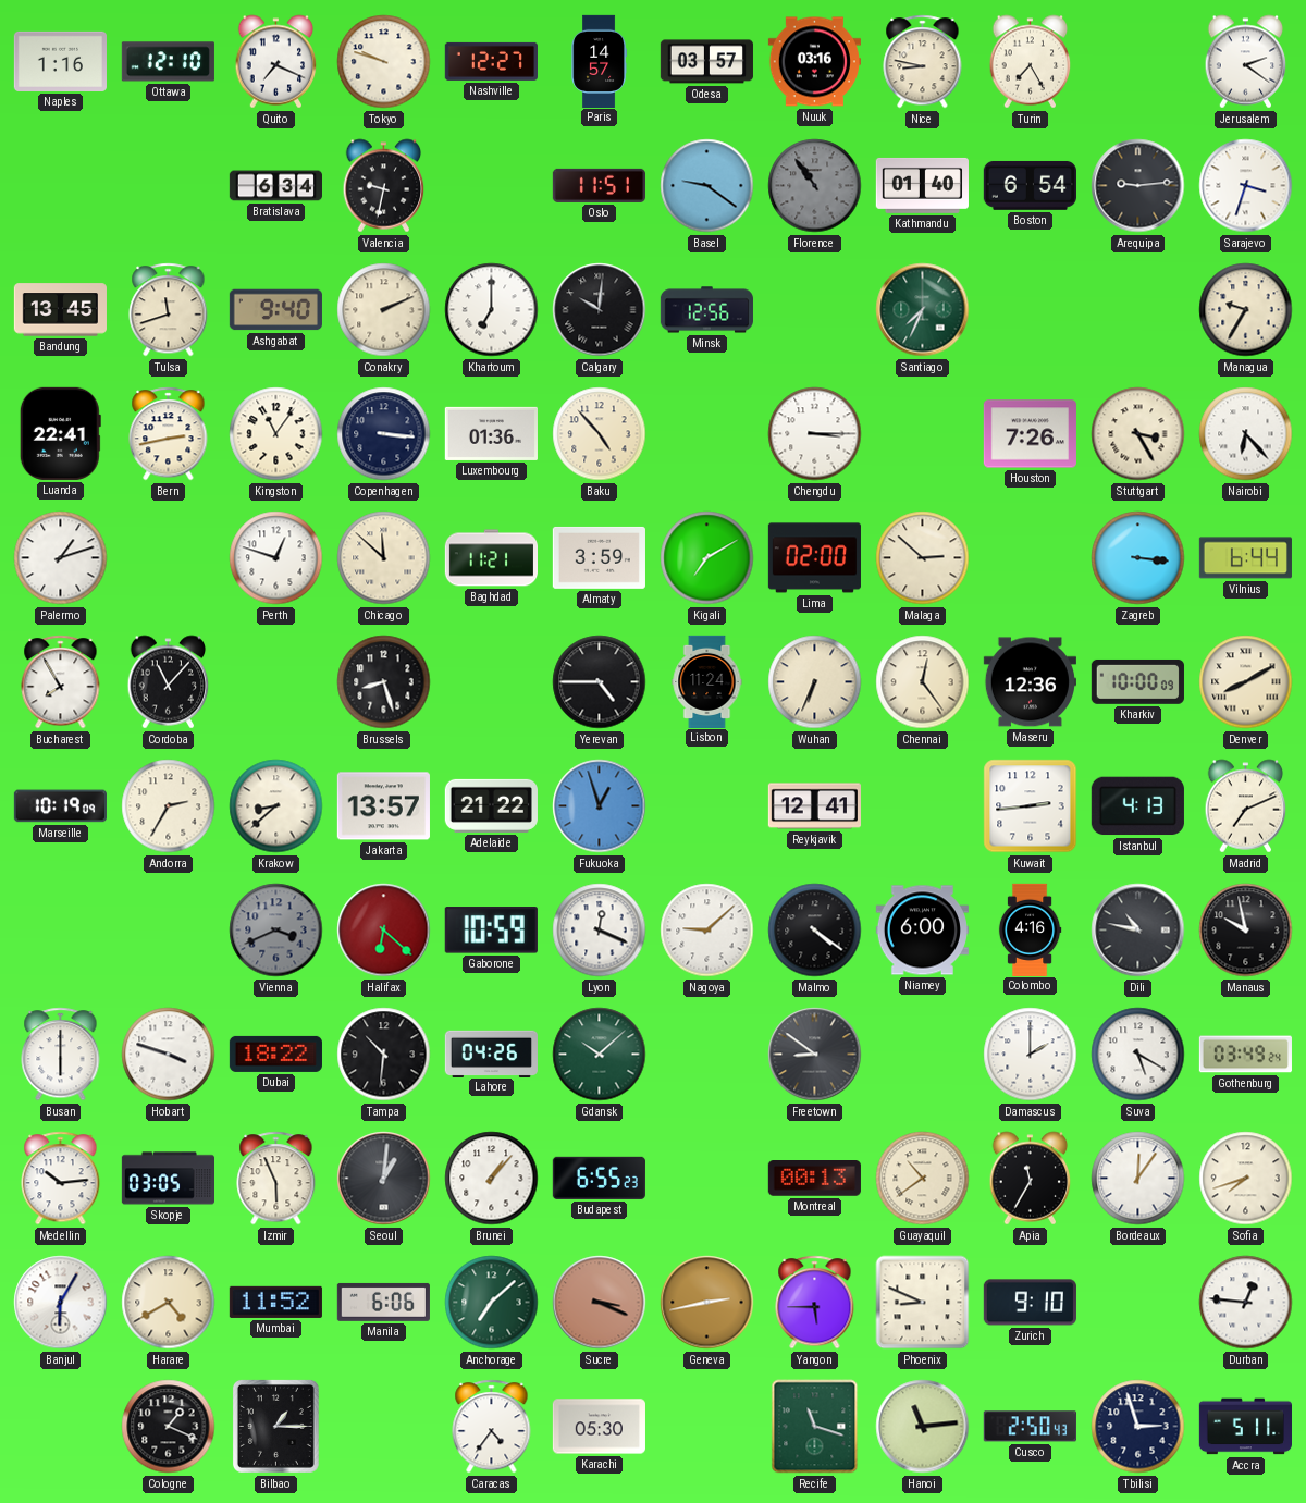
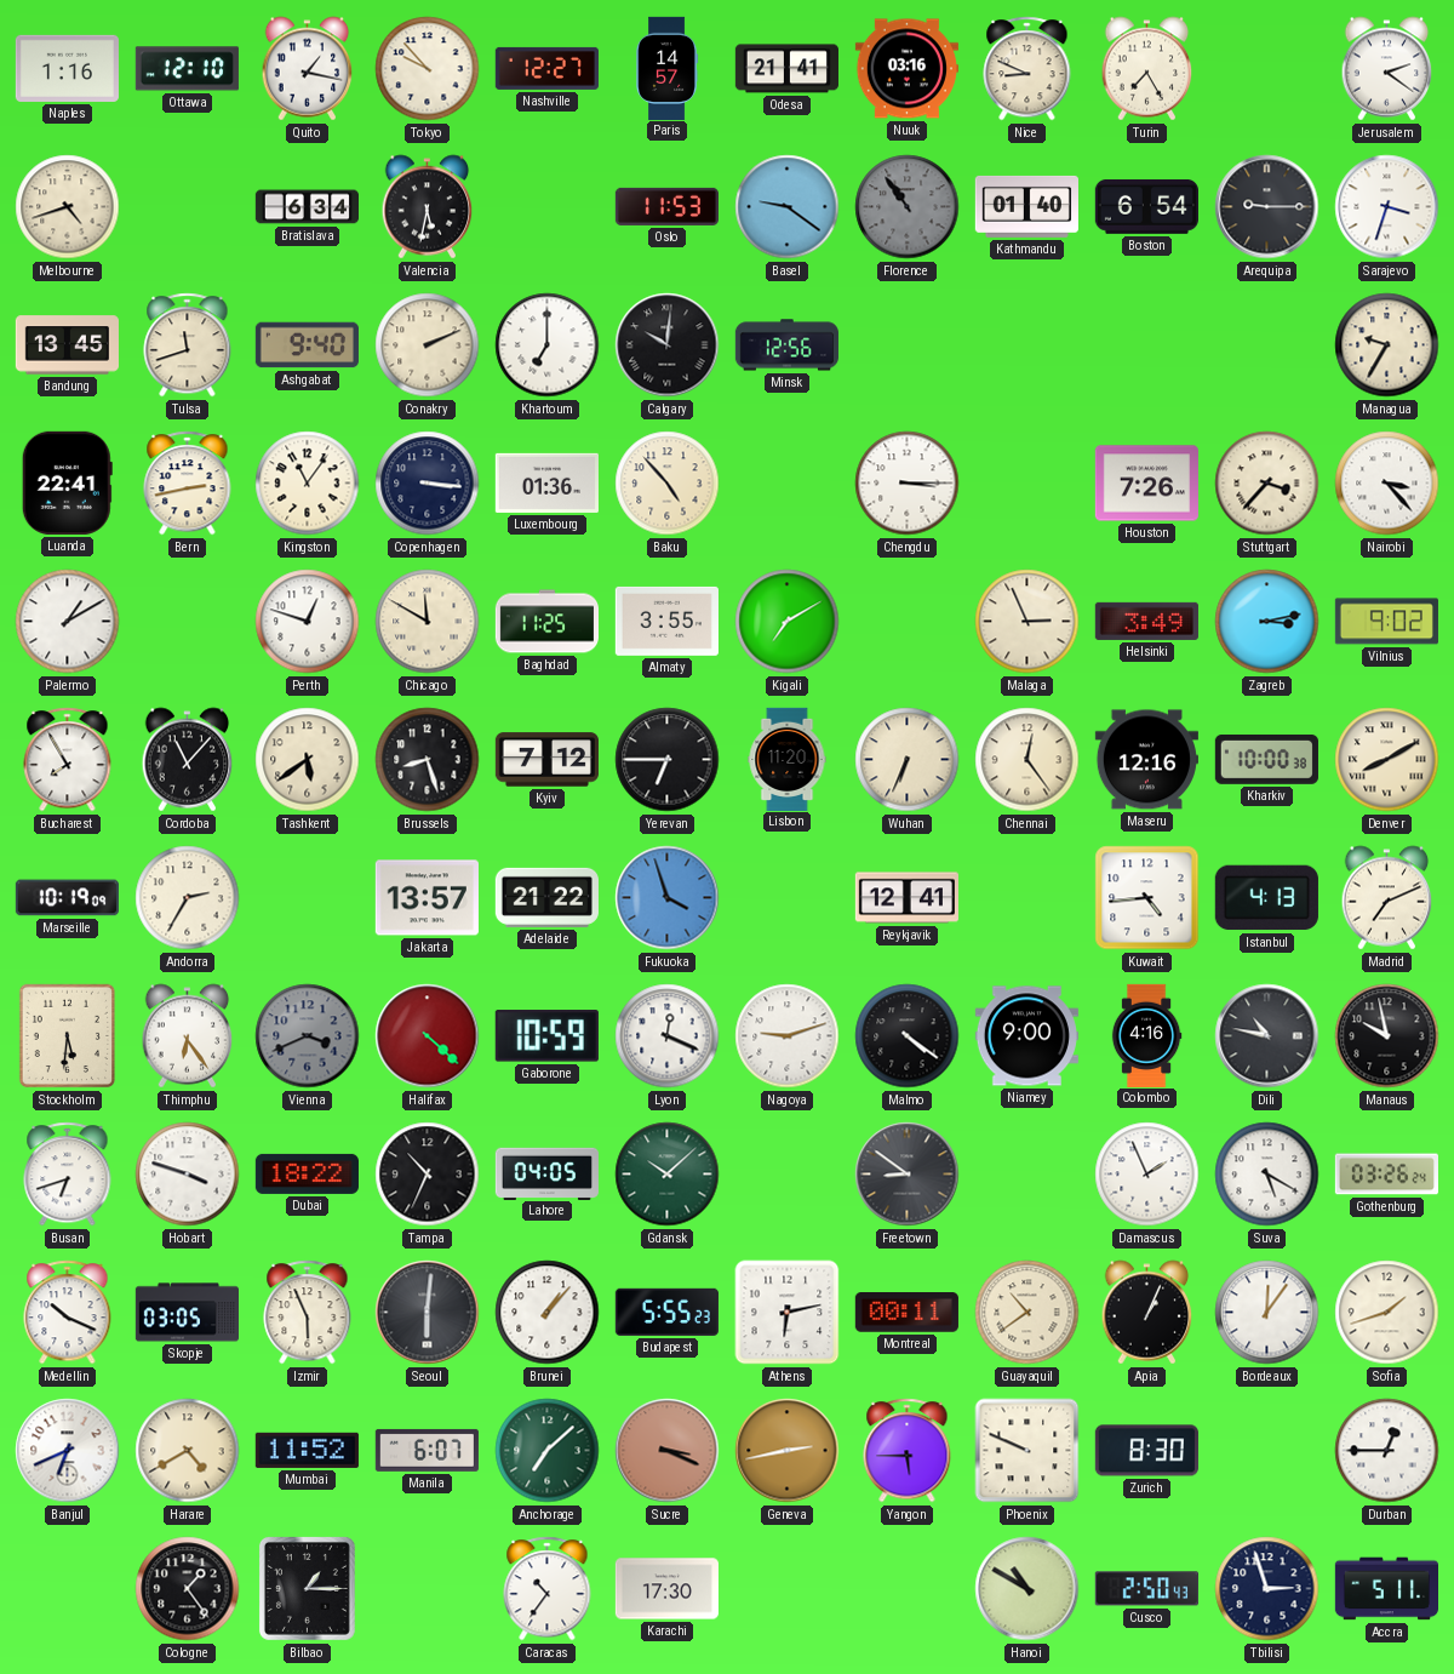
Quito: 7:19 -> 1:17 (308, 69)
Tokyo: 9:48 -> 9:53 (428, 69)
Odesa: 03:57 -> 21:41 (786, 69)
Nice: 8:47 -> 8:49 (1027, 69)
Melbourne: none -> 4:42 (68, 207)
Valencia: 9:32 -> 5:32 (428, 207)
Oslo: 11:51 -> 11:53 (666, 206)
Arequipa: 9:14 -> 9:15 (1267, 207)
Santiago: 7:34 -> none (923, 310)
Stuttgart: 3:25 -> 3:37 (1267, 484)
Nairobi: 6:23 -> 3:23 (1387, 484)
Palermo: 1:12 -> 1:10 (68, 622)
Chicago: 11:52 -> 11:50 (428, 622)
Baghdad: 11:21 -> 11:25 (546, 622)
Almaty: 3:59 -> 3:55 (666, 621)
Lima: 02:00 -> none (814, 558)
Malaga: 2:52 -> 2:56 (1027, 622)
Helsinki: none -> 3:49 (1146, 621)
Zagreb: 3:16 -> 3:13 (1267, 622)
Vilnius: 6:44 -> 9:02 (1386, 622)
Tashkent: none -> 5:39 (308, 760)
Kyiv: none -> 7:12 (546, 760)
Yerevan: 4:45 -> 6:45 (668, 760)
Lisbon: 11:24 -> 11:20 (788, 759)
Maseru: 12:36 -> 12:16 (1146, 760)
Kharkiv: 10:00:09 -> 10:00:38 (1266, 759)
Krakow: 8:38 -> none (276, 806)
Fukuoka: 12:57 -> 3:57 (668, 898)
Kuwait: 2:44 -> 4:44 (1147, 898)
Stockholm: none -> 5:31 (67, 1036)
Thimphu: none -> 6:24 (188, 1036)
Halifax: 6:22 -> 4:22 (428, 1036)
Nagoya: 9:08 -> 9:12 (788, 1036)
Niamey: 6:00 -> 9:00 (1026, 1036)
Busan: 6:00 -> 6:42 (68, 1175)
Tampa: 10:31 -> 10:34 (428, 1175)
Lahore: 04:26 -> 04:05 (546, 1173)
Damascus: 2:00 -> 1:56 (1147, 1175)
Gothenburg: 03:49 -> 03:26 (1386, 1175)
Medellin: 10:14 -> 10:19 (68, 1313)
Seoul: 1:01 -> 6:01 (428, 1313)
Budapest: 6:55 -> 5:55 (666, 1312)
Athens: none -> 6:13 (788, 1313)
Montreal: 00:13 -> 00:11 (906, 1313)
Apia: 11:35 -> 1:04 (1147, 1313)
Sofia: 7:42 -> 1:42 (1387, 1313)
Banjul: 6:05 -> 6:41 (68, 1451)
Manila: 6:06 -> 6:07 (427, 1450)
Phoenix: 8:49 -> 9:49 (1027, 1451)
Zurich: 9:10 -> 8:30 (1146, 1451)
Durban: 12:46 -> 12:45 (1387, 1451)
Cologne: 1:19 -> 1:24 (188, 1589)
Caracas: 4:36 -> 10:36 (548, 1589)
Karachi: 05:30 -> 17:30 (666, 1589)
Recife: 11:18 -> none (815, 1427)
Hanoi: 11:14 -> 10:50 (1027, 1589)
